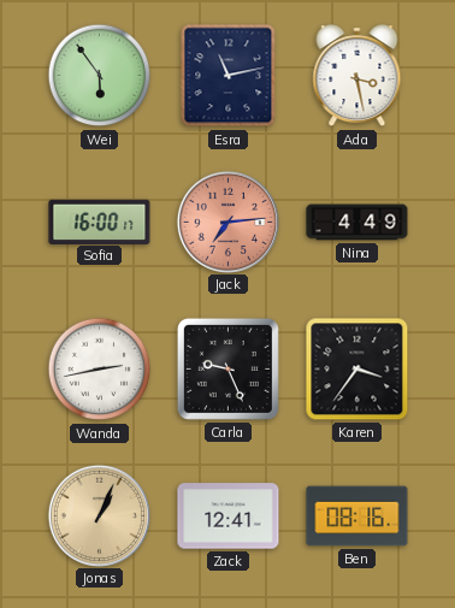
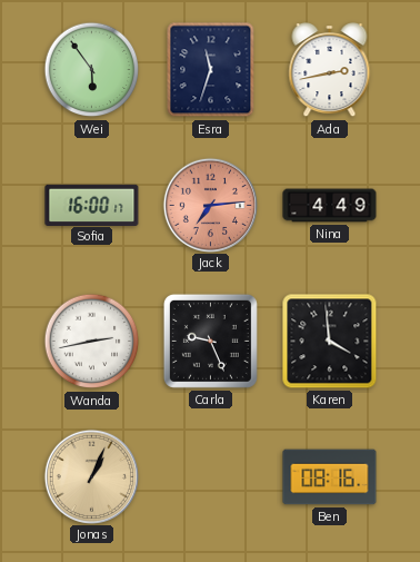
Esra: 11:13 -> 11:33 (211, 70)
Ada: 3:28 -> 2:43 (330, 70)
Karen: 3:36 -> 3:59 (330, 342)
Zack: 12:41 -> none (229, 516)
